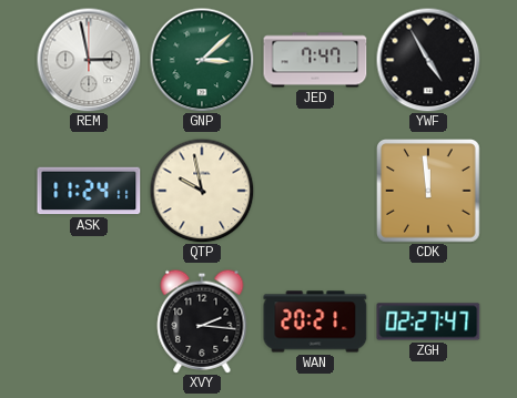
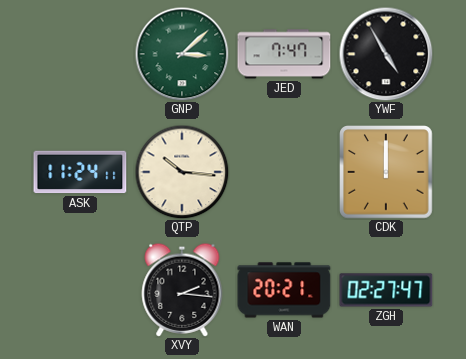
REM: 2:58 -> none (89, 60)
QTP: 9:58 -> 10:16 (182, 172)
CDK: 11:59 -> 12:00 (387, 173)
